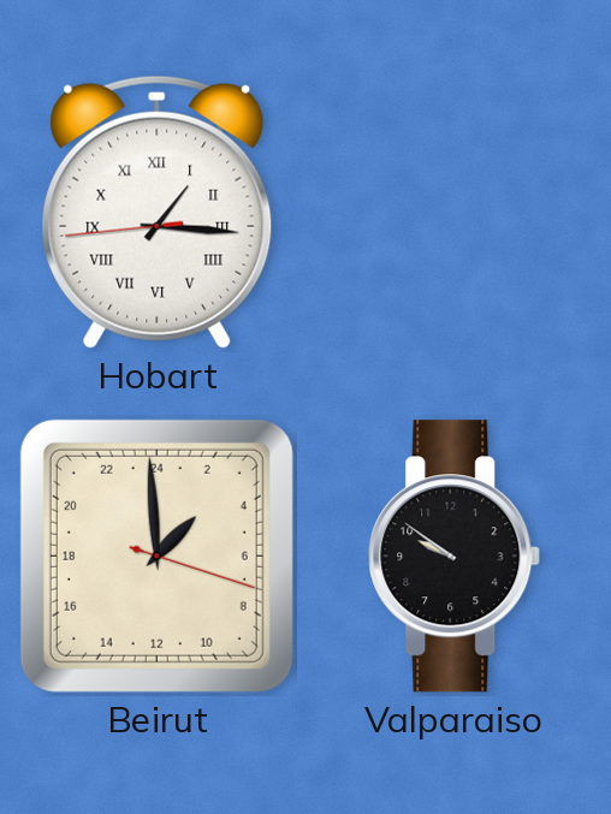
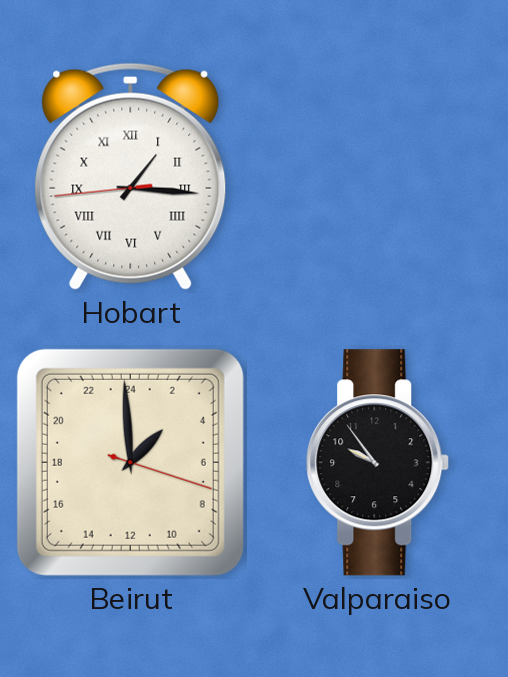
Valparaiso: 9:51 -> 9:54 (378, 463)
